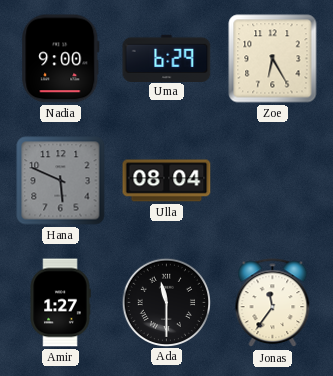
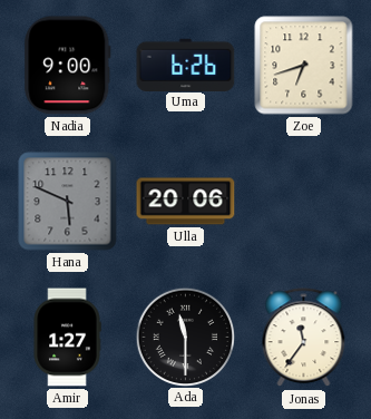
Uma: 6:29 -> 6:26 (186, 65)
Zoe: 6:25 -> 6:42 (304, 66)
Ulla: 08:04 -> 20:06 (186, 202)
